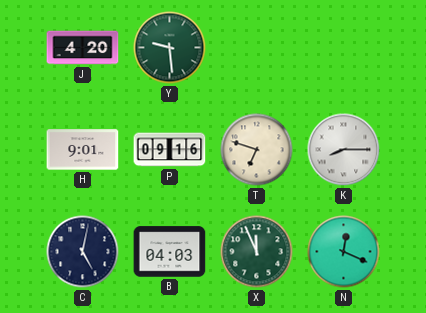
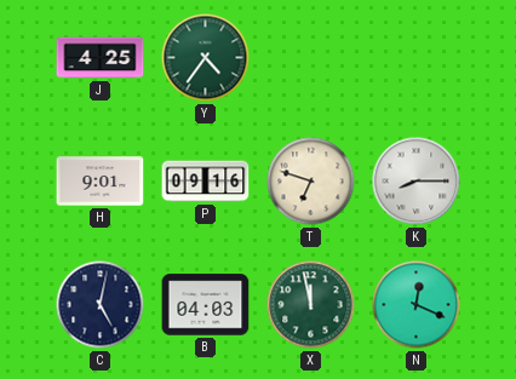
J: 4:20 -> 4:25 (101, 58)
Y: 9:29 -> 4:36 (206, 58)
X: 11:56 -> 11:58 (311, 305)
